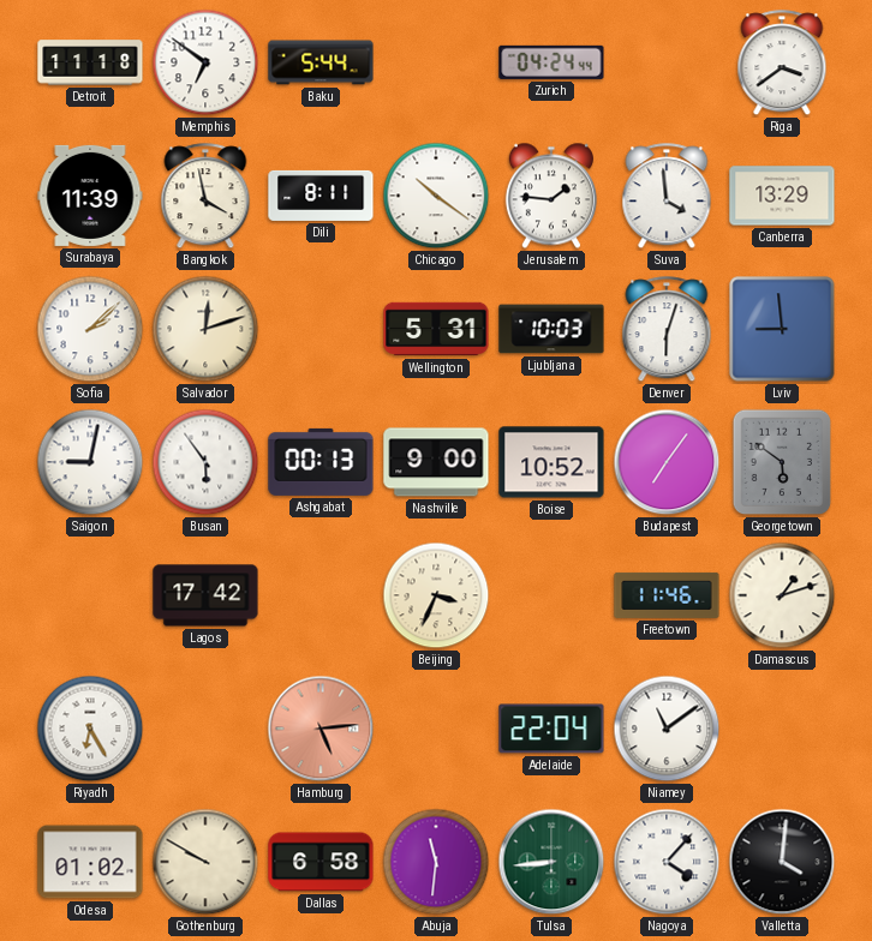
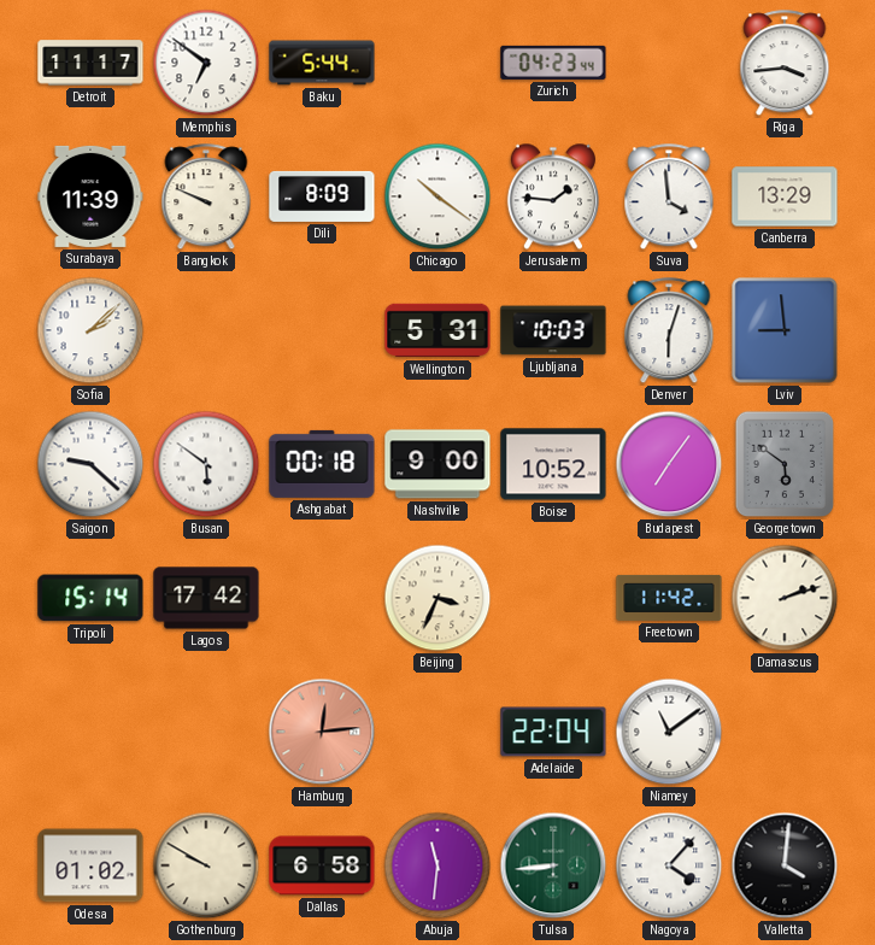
Detroit: 11:18 -> 11:17 (90, 63)
Zurich: 04:24 -> 04:23 (553, 63)
Riga: 3:39 -> 3:44 (785, 64)
Bangkok: 3:58 -> 9:49 (206, 198)
Dili: 8:11 -> 8:09 (322, 196)
Salvador: 12:12 -> none (205, 329)
Saigon: 9:02 -> 9:22 (90, 464)
Busan: 5:54 -> 5:51 (206, 464)
Ashgabat: 00:13 -> 00:18 (322, 464)
Tripoli: none -> 15:14 (90, 598)
Freetown: 11:46 -> 11:42 (669, 598)
Damascus: 1:12 -> 2:12 (785, 598)
Riyadh: 6:25 -> none (90, 729)
Hamburg: 5:14 -> 12:14 (322, 732)
